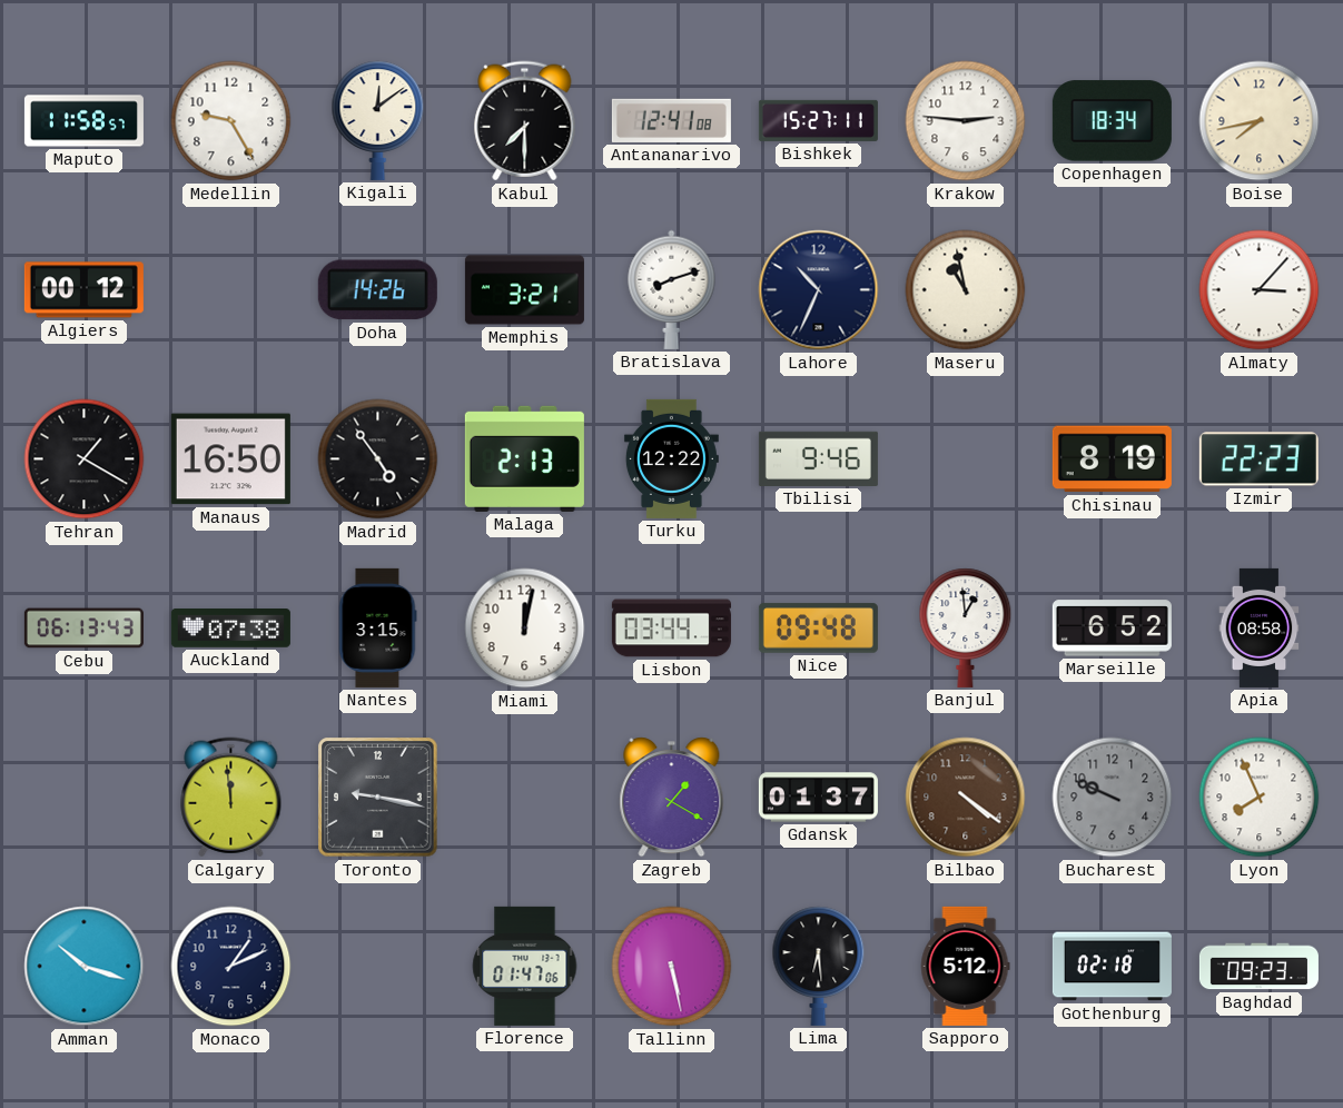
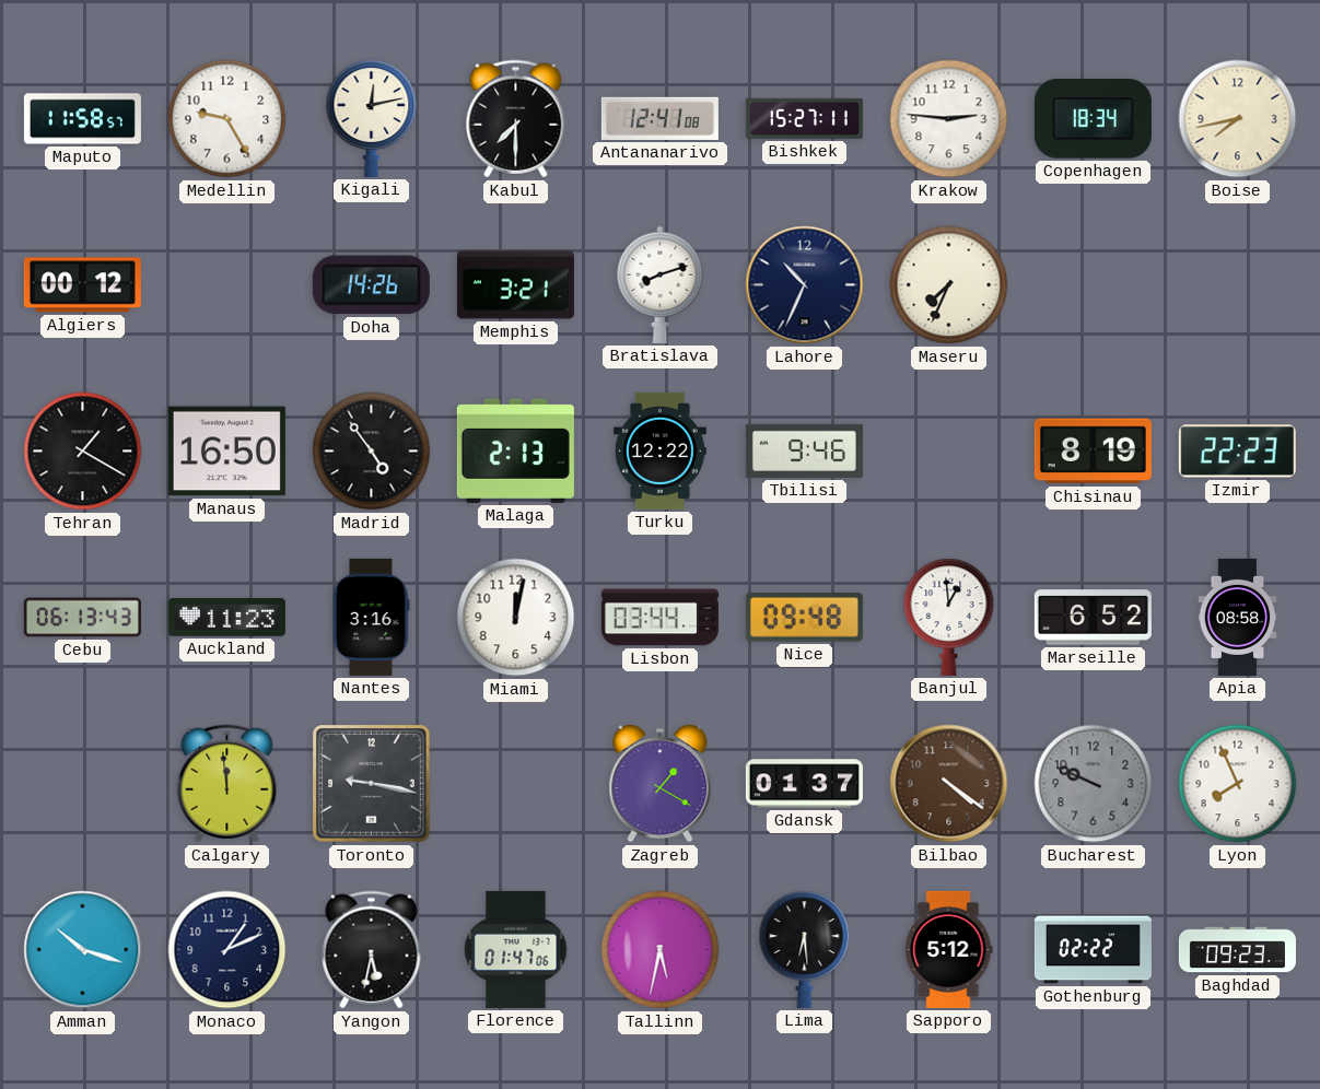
Kigali: 12:09 -> 12:13 (372, 118)
Maseru: 10:58 -> 7:34 (949, 285)
Almaty: 3:07 -> none (1260, 290)
Auckland: 07:38 -> 11:23 (226, 618)
Nantes: 3:15 -> 3:16 (371, 617)
Yangon: none -> 5:32 (372, 950)
Tallinn: 5:28 -> 5:32 (661, 950)
Gothenburg: 02:18 -> 02:22 (1093, 950)
